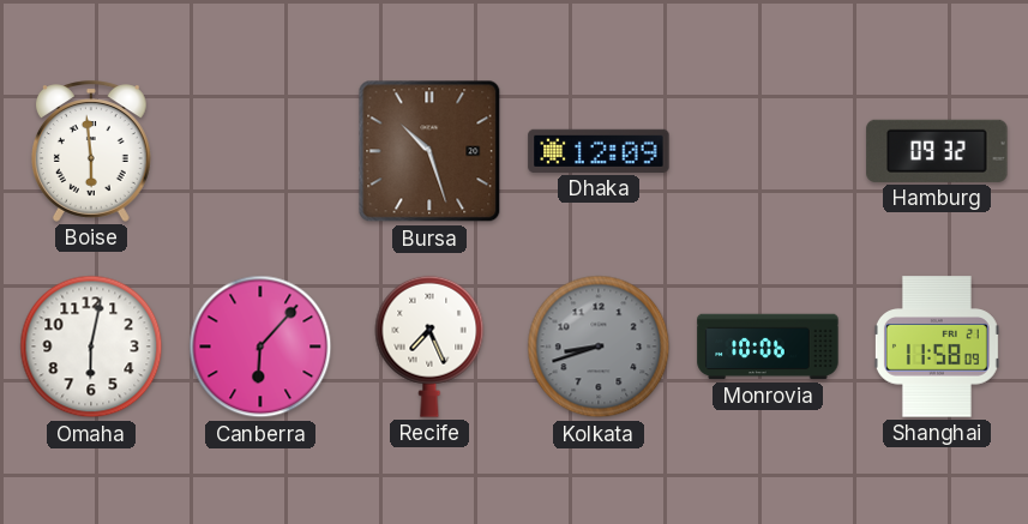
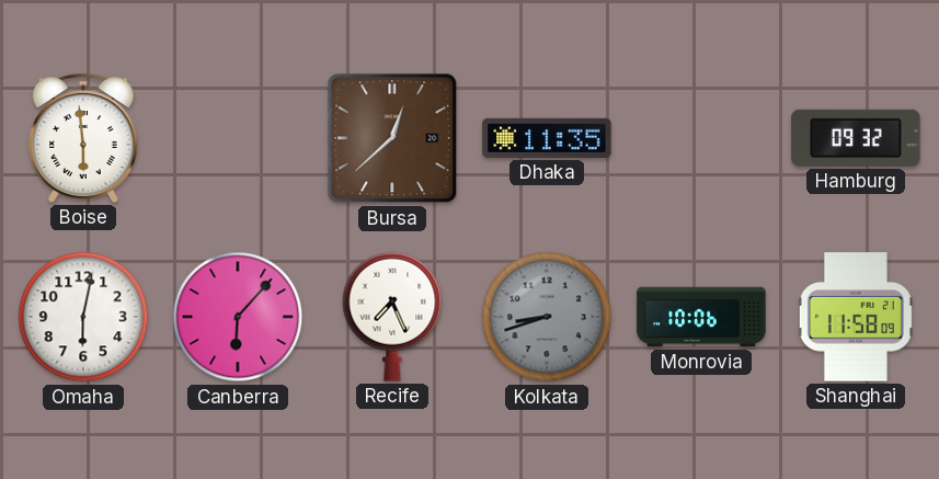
Bursa: 10:27 -> 12:38 (392, 138)
Dhaka: 12:09 -> 11:35 (547, 138)
